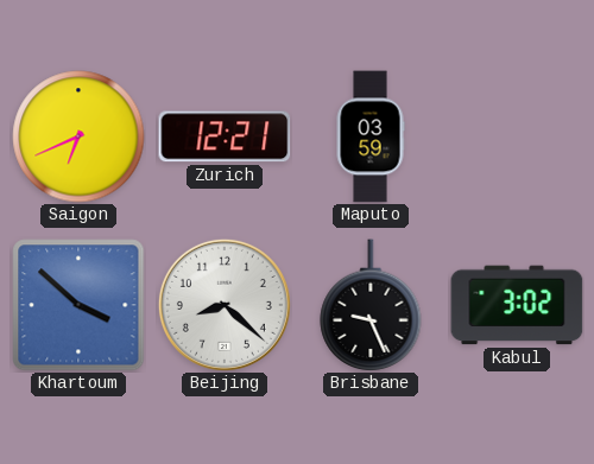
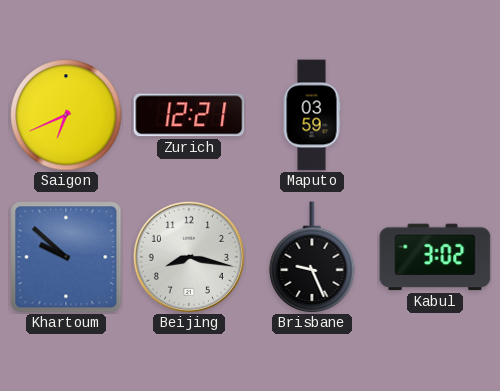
Khartoum: 3:52 -> 9:52 (66, 257)
Beijing: 8:22 -> 8:17 (189, 257)
